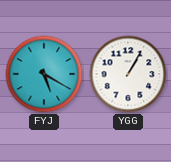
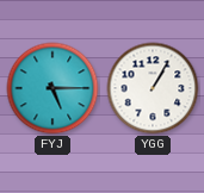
FYJ: 5:20 -> 5:15 (52, 88)
